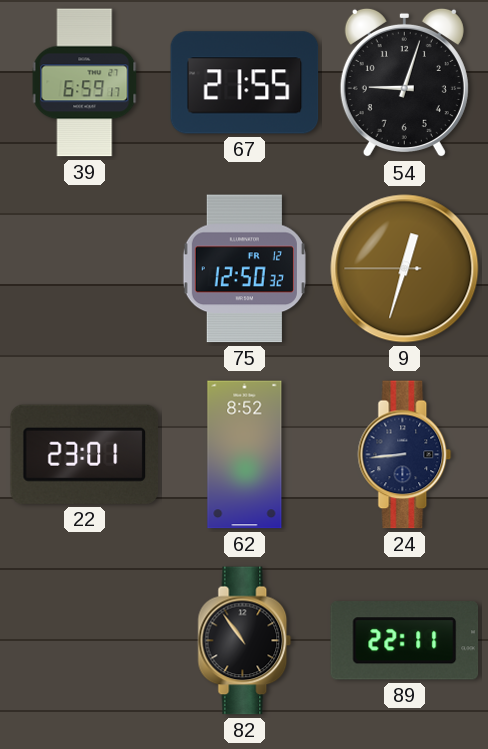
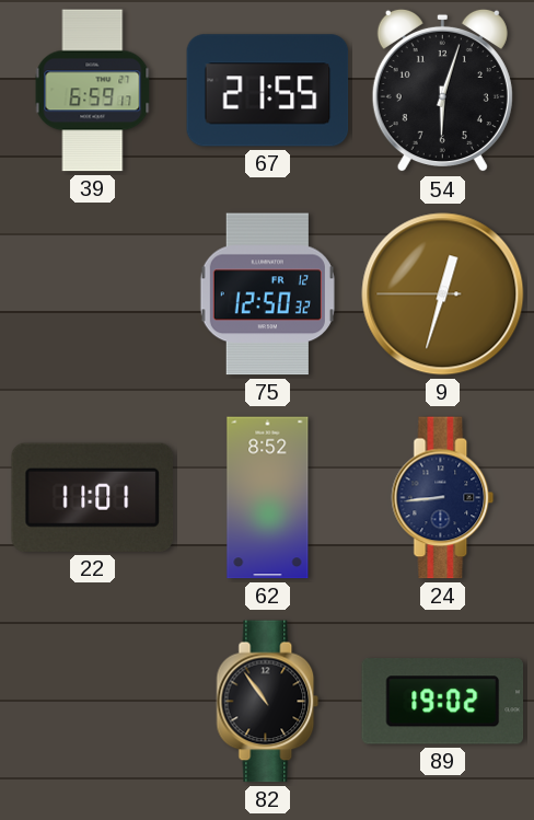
54: 9:03 -> 6:03 (442, 91)
22: 23:01 -> 11:01 (92, 497)
89: 22:11 -> 19:02 (443, 702)
